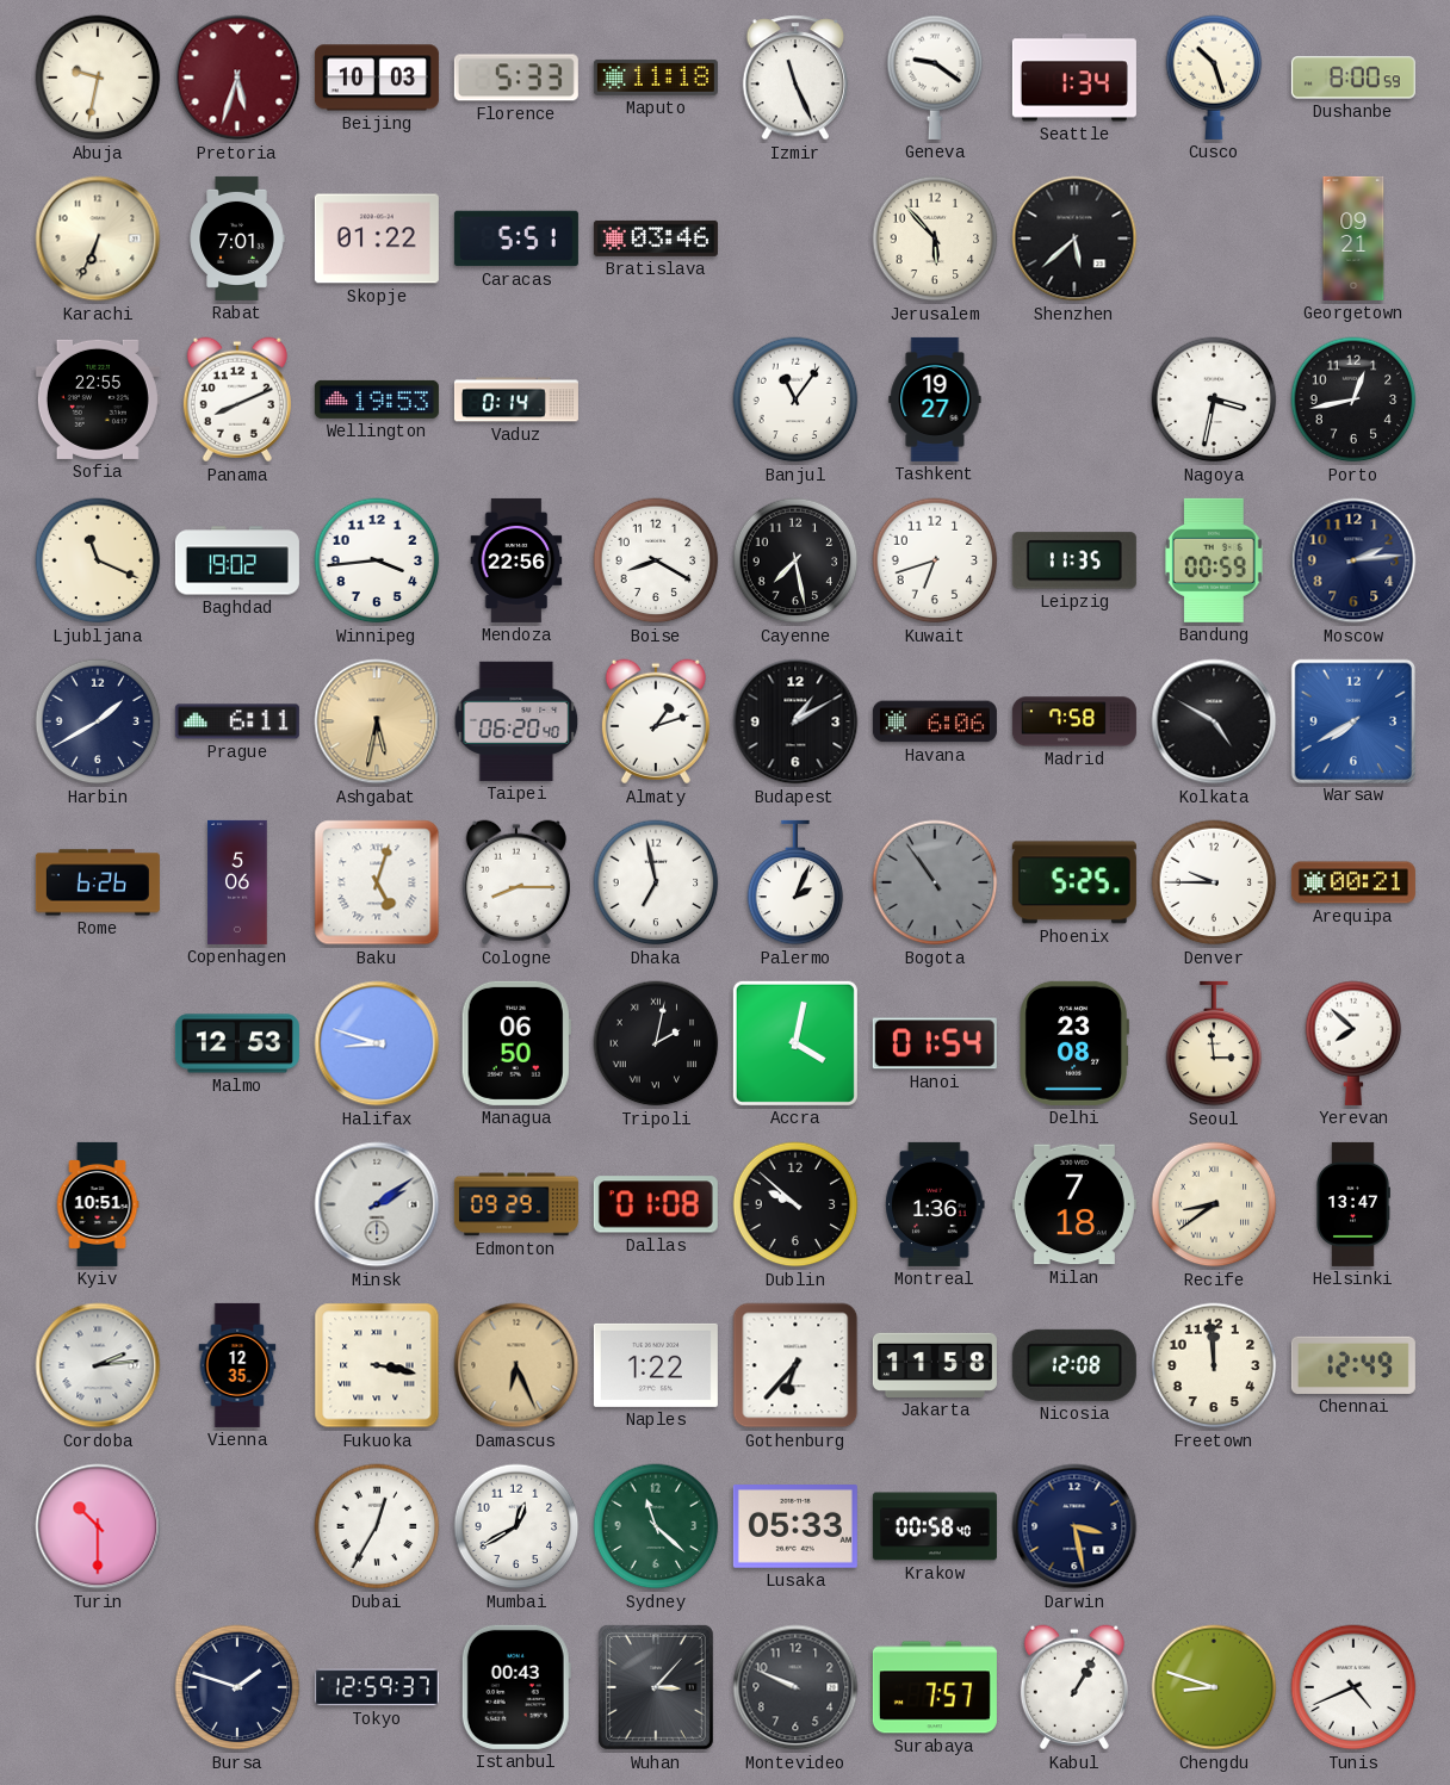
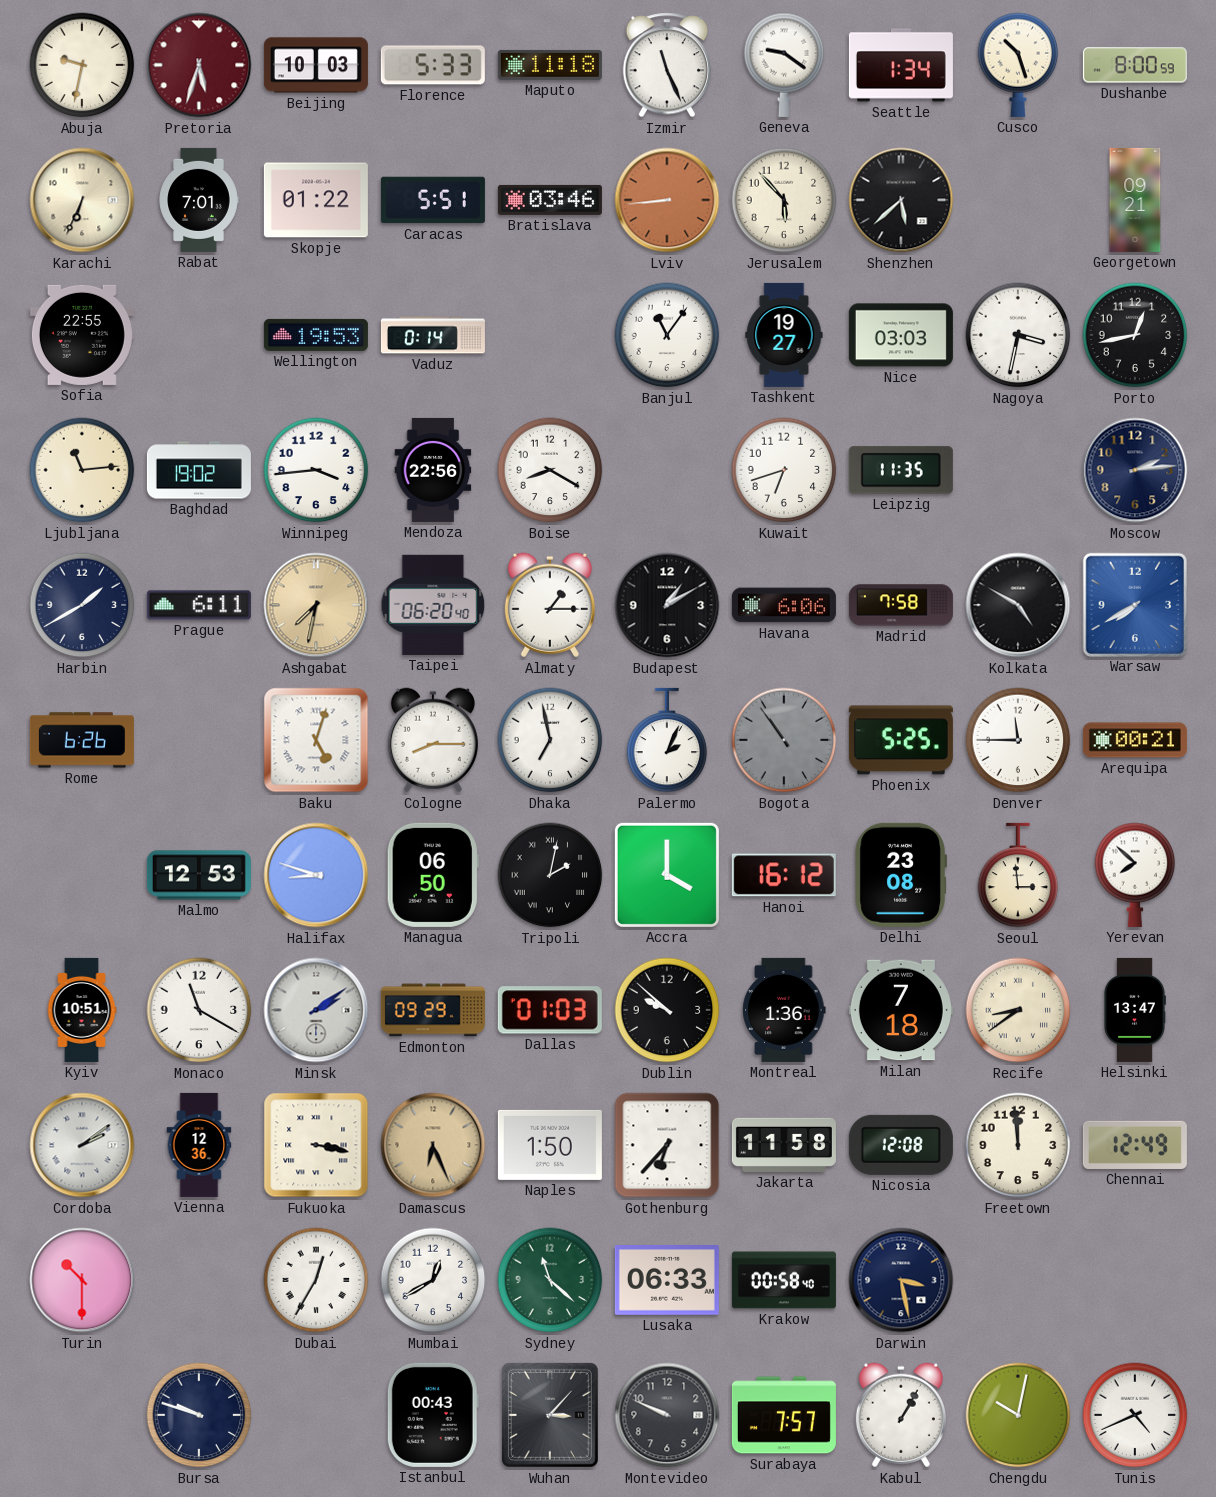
Lviv: none -> 8:44 (667, 200)
Panama: 8:11 -> none (237, 399)
Nice: none -> 03:03 (901, 335)
Ljubljana: 11:19 -> 11:14 (82, 470)
Cayenne: 7:28 -> none (795, 560)
Bandung: 00:59 -> none (1214, 560)
Ashgabat: 5:32 -> 7:32 (316, 605)
Almaty: 1:12 -> 1:15 (550, 605)
Copenhagen: 5:06 -> none (237, 882)
Denver: 9:45 -> 11:45 (1018, 740)
Accra: 4:02 -> 4:00 (667, 875)
Hanoi: 01:54 -> 16:12 (784, 875)
Monaco: none -> 11:20 (199, 1010)
Dallas: 01:08 -> 01:03 (550, 1010)
Cordoba: 2:14 -> 2:09 (82, 1145)
Vienna: 12:35 -> 12:36 (199, 1145)
Naples: 1:22 -> 1:50 (550, 1145)
Lusaka: 05:33 -> 06:33 (667, 1281)
Bursa: 1:48 -> 9:48 (199, 1415)
Tokyo: 12:59 -> none (377, 1687)
Chengdu: 8:48 -> 10:02 (1018, 1415)
